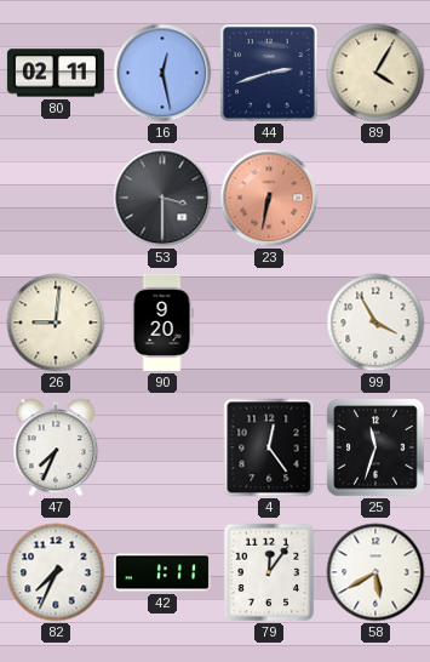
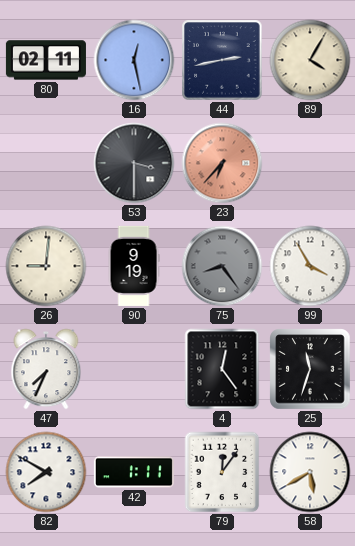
44: 2:42 -> 2:43 (222, 60)
23: 6:32 -> 6:37 (222, 163)
90: 9:20 -> 9:19 (134, 266)
75: none -> 8:24 (222, 266)
82: 7:34 -> 7:50 (46, 472)
